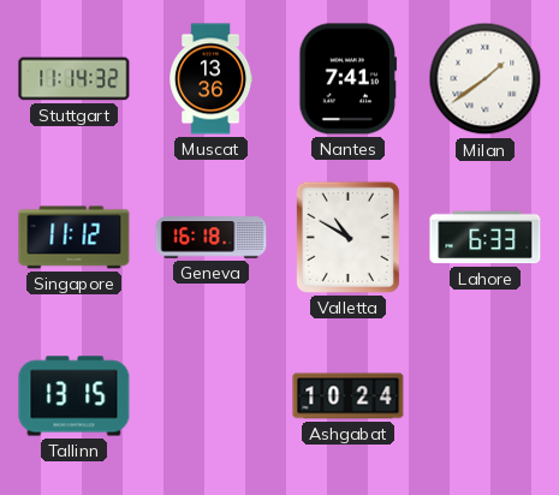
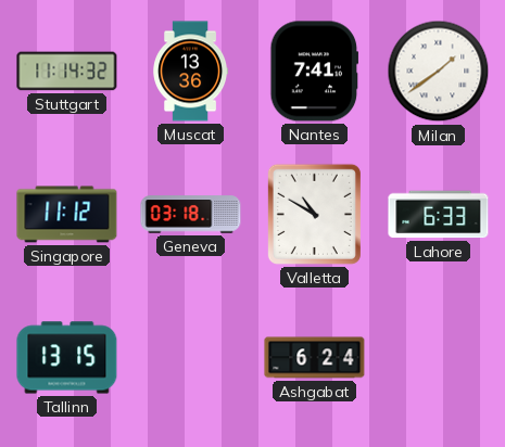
Geneva: 16:18 -> 03:18 (191, 215)
Ashgabat: 10:24 -> 6:24 (315, 358)
